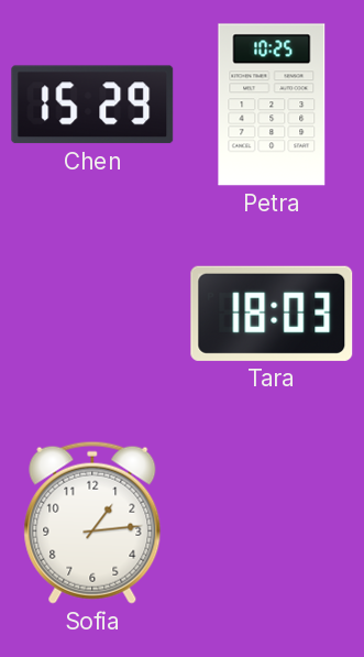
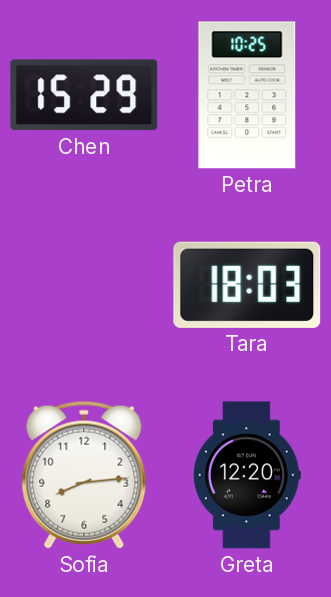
Sofia: 1:14 -> 8:14 (84, 475)
Greta: none -> 12:20 (247, 475)
